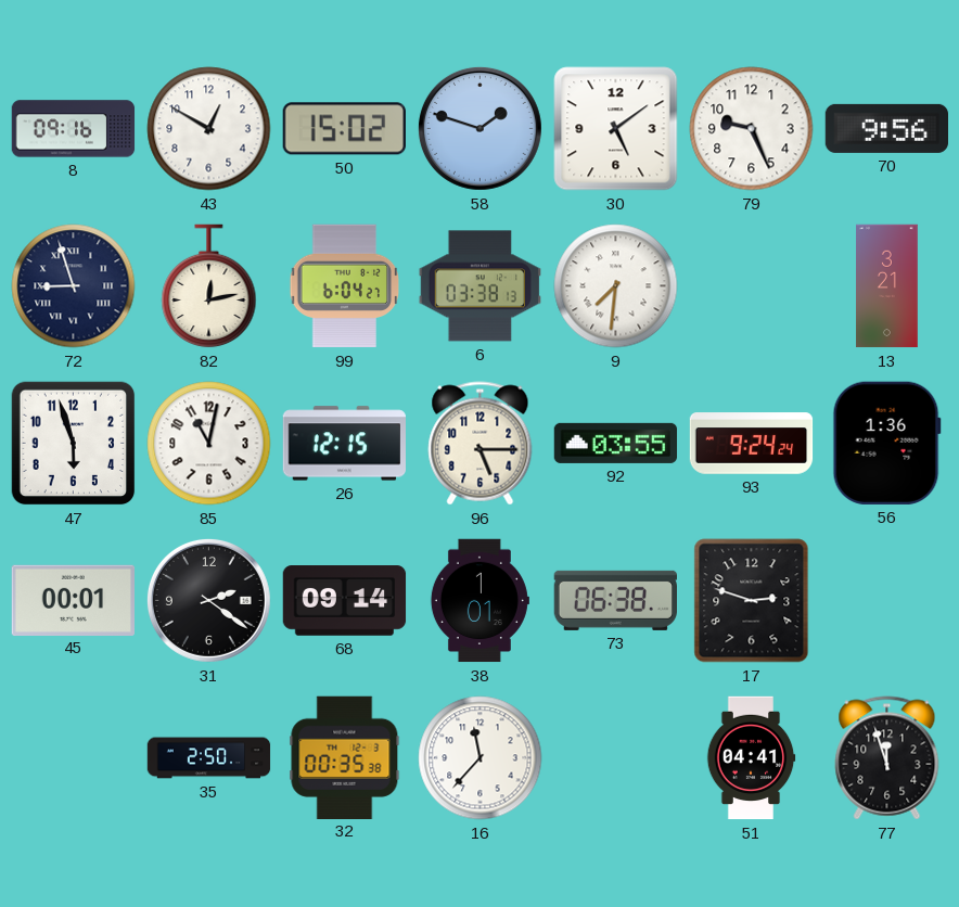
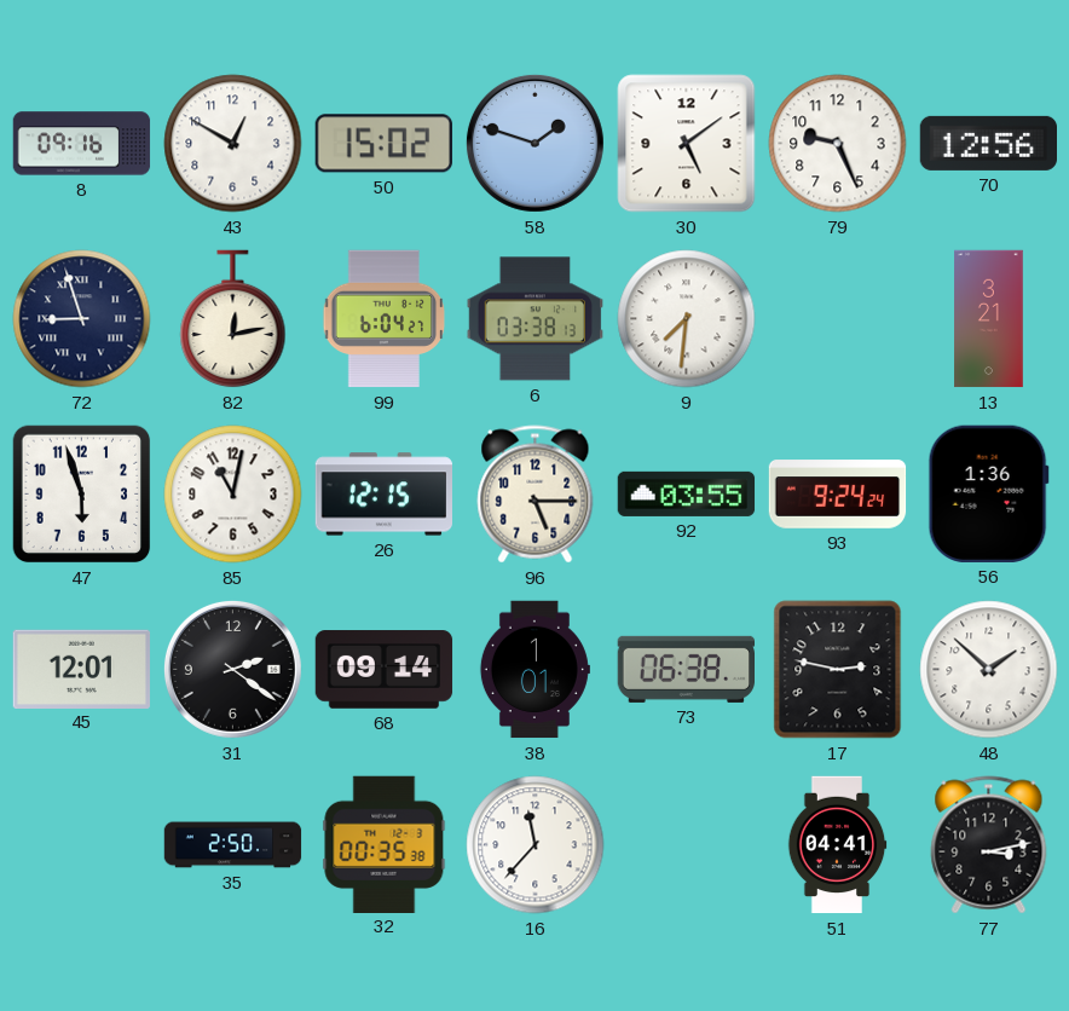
70: 9:56 -> 12:56 (989, 143)
45: 00:01 -> 12:01 (81, 669)
17: 2:48 -> 2:47 (838, 670)
48: none -> 1:52 (989, 670)
77: 11:57 -> 3:13 (989, 845)
